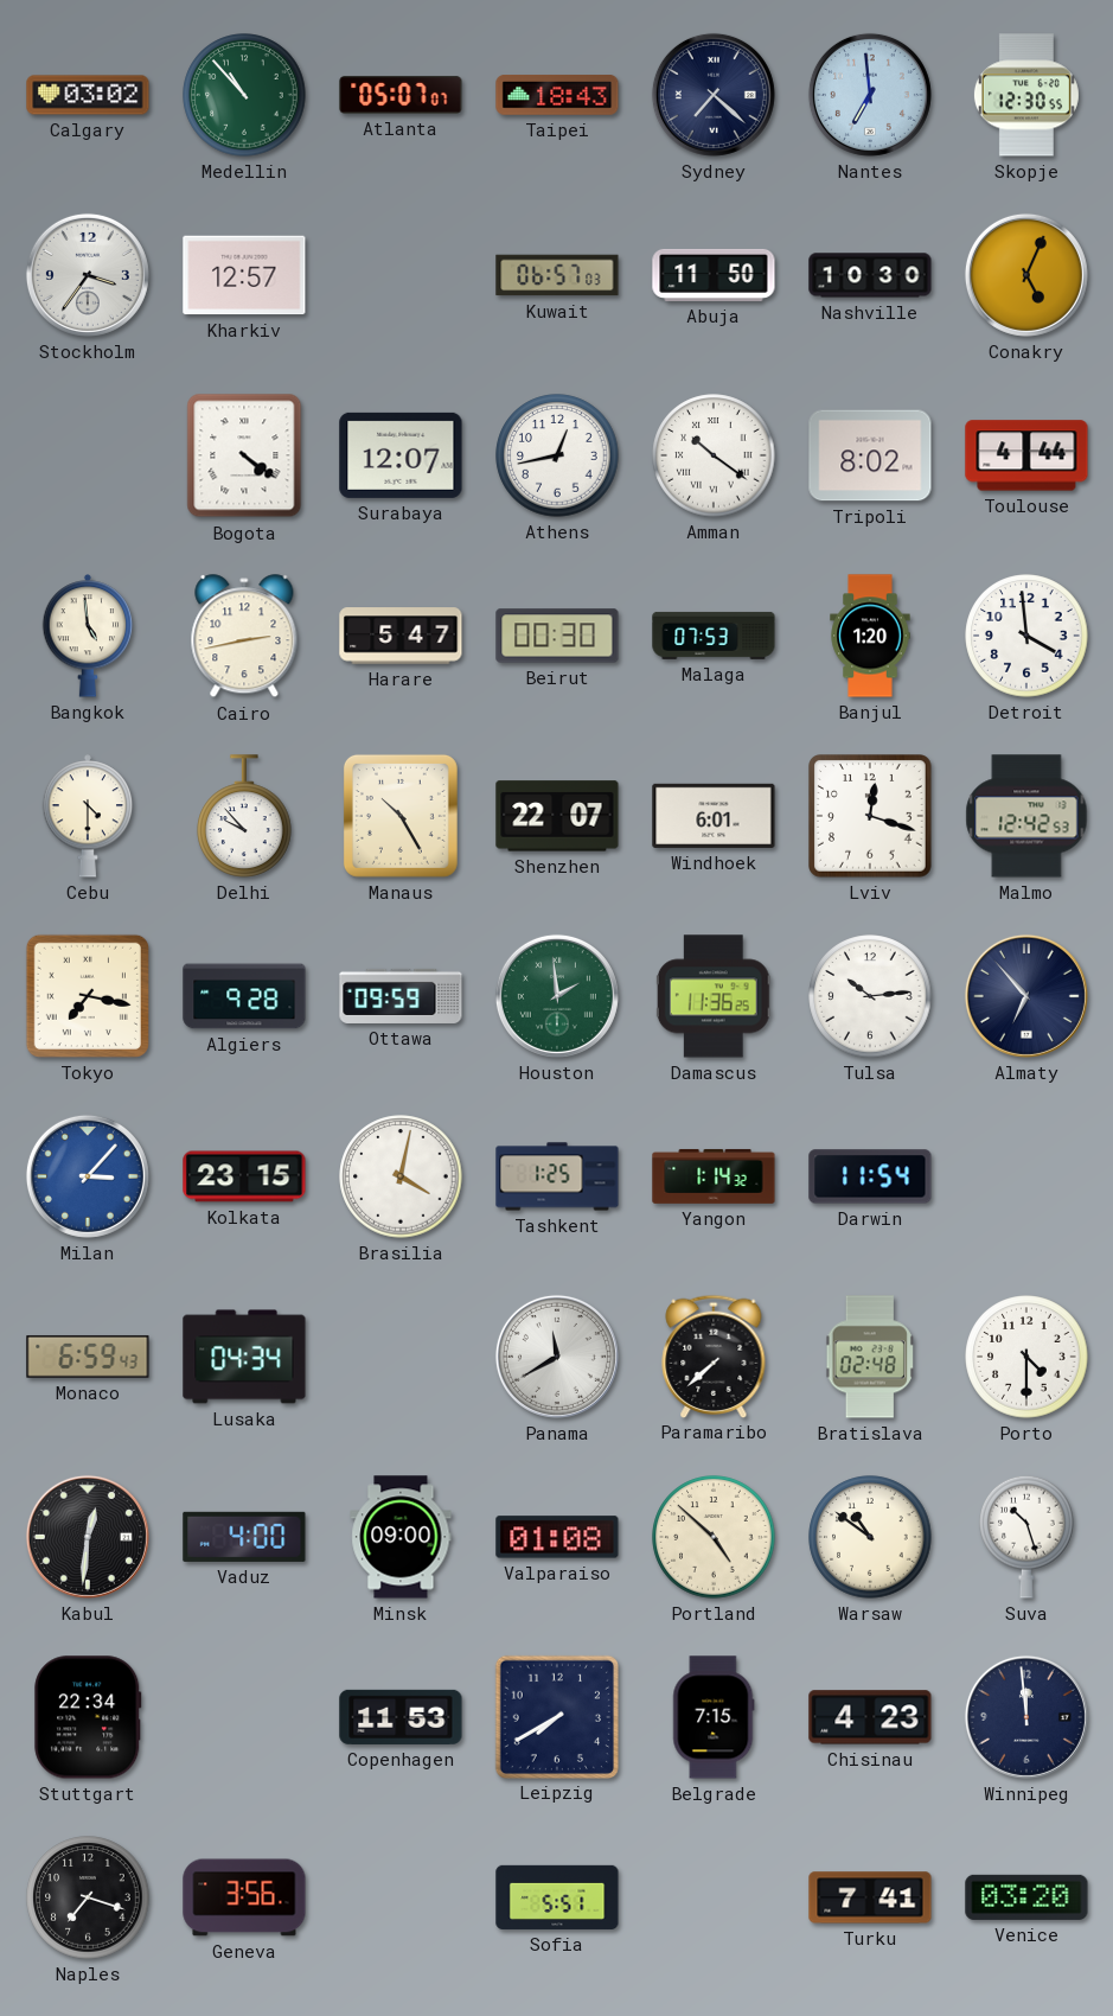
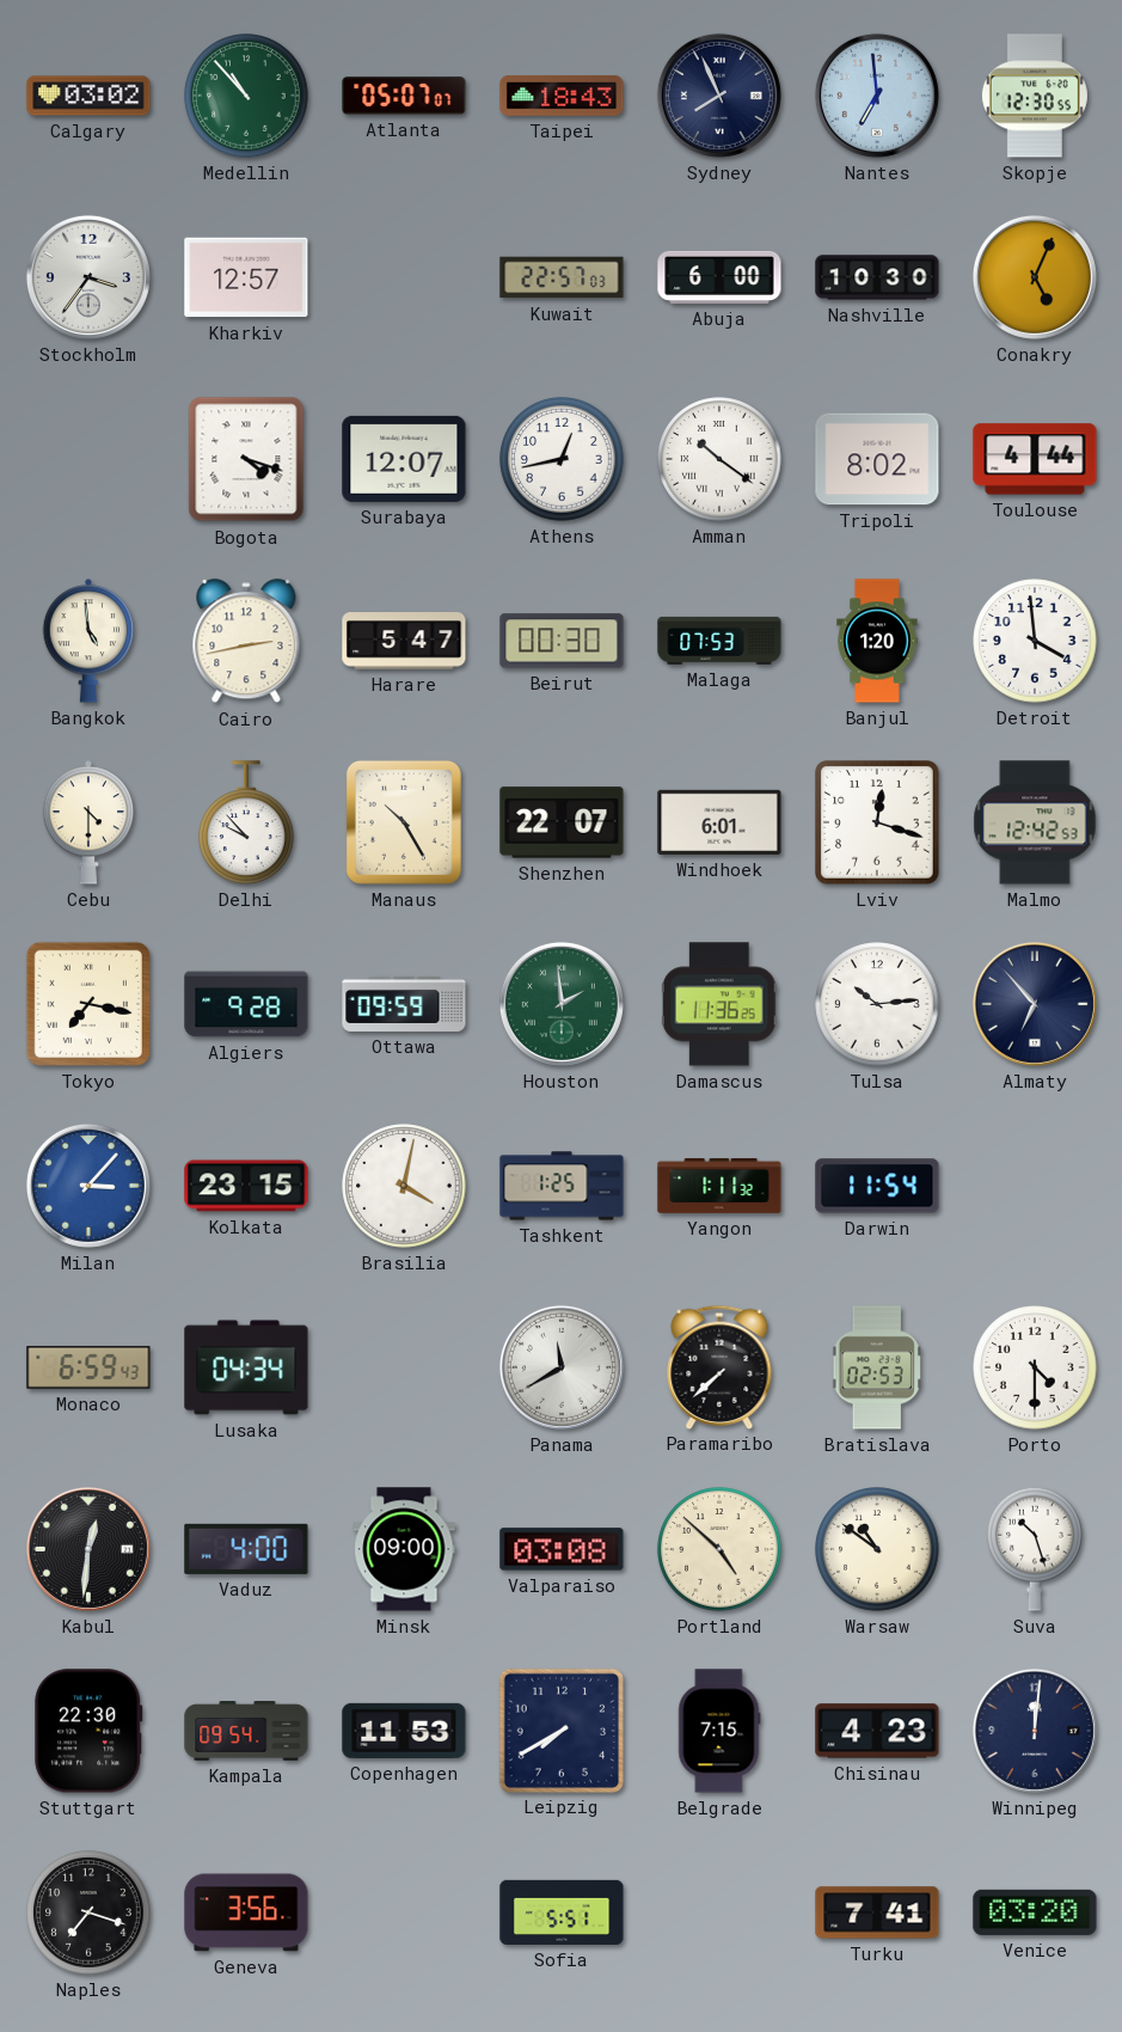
Sydney: 7:22 -> 7:56 (719, 96)
Kuwait: 06:57 -> 22:57 (562, 277)
Abuja: 11:50 -> 6:00 (719, 277)
Bogota: 4:21 -> 4:18 (246, 459)
Yangon: 1:14 -> 1:11 (719, 1186)
Bratislava: 02:48 -> 02:53 (877, 1367)
Valparaiso: 01:08 -> 03:08 (562, 1549)
Stuttgart: 22:34 -> 22:30 (88, 1731)
Kampala: none -> 09:54 (246, 1731)
Winnipeg: 11:59 -> 12:01 (1035, 1731)
